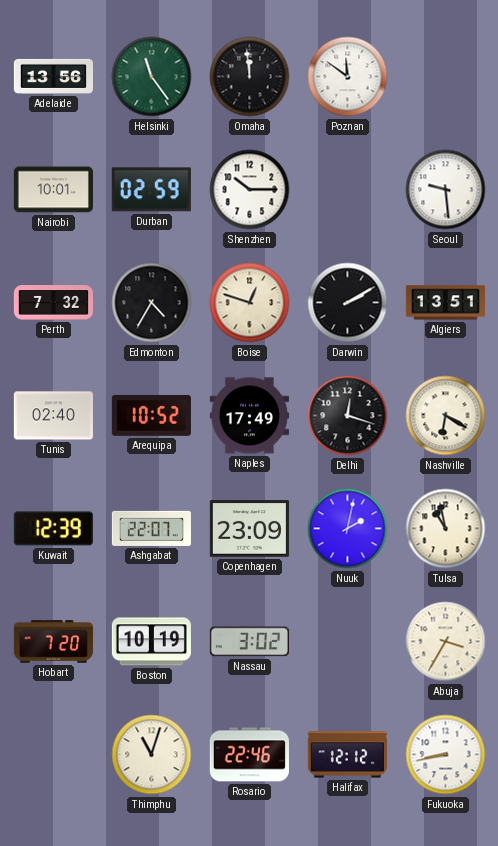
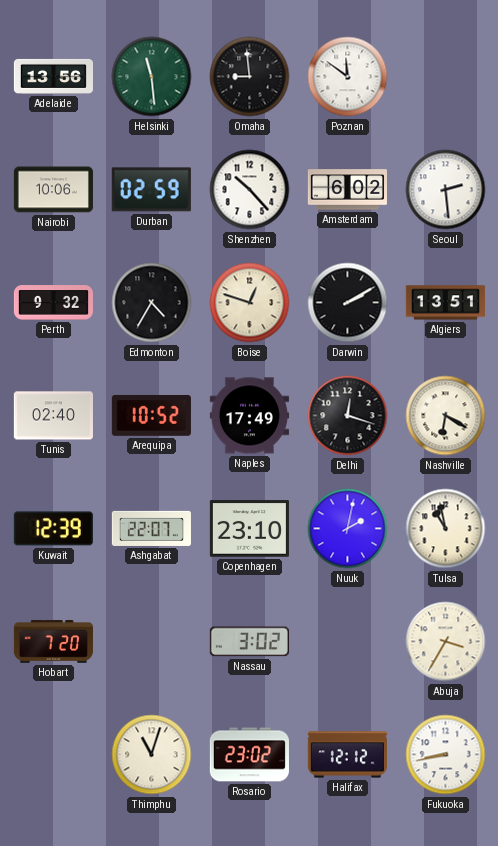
Helsinki: 11:24 -> 11:29 (152, 77)
Omaha: 11:59 -> 8:59 (250, 77)
Nairobi: 10:01 -> 10:06 (53, 190)
Shenzhen: 10:15 -> 10:23 (250, 190)
Amsterdam: none -> 6:02 (347, 190)
Seoul: 9:29 -> 2:29 (446, 190)
Perth: 7:32 -> 9:32 (53, 303)
Copenhagen: 23:09 -> 23:10 (249, 529)
Boston: 10:19 -> none (151, 642)
Rosario: 22:46 -> 23:02 (249, 755)
